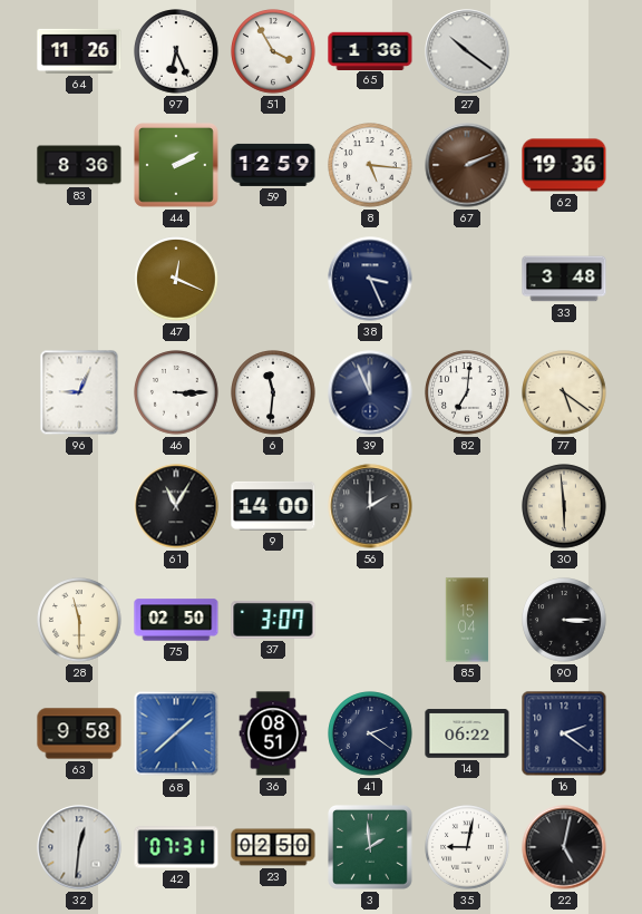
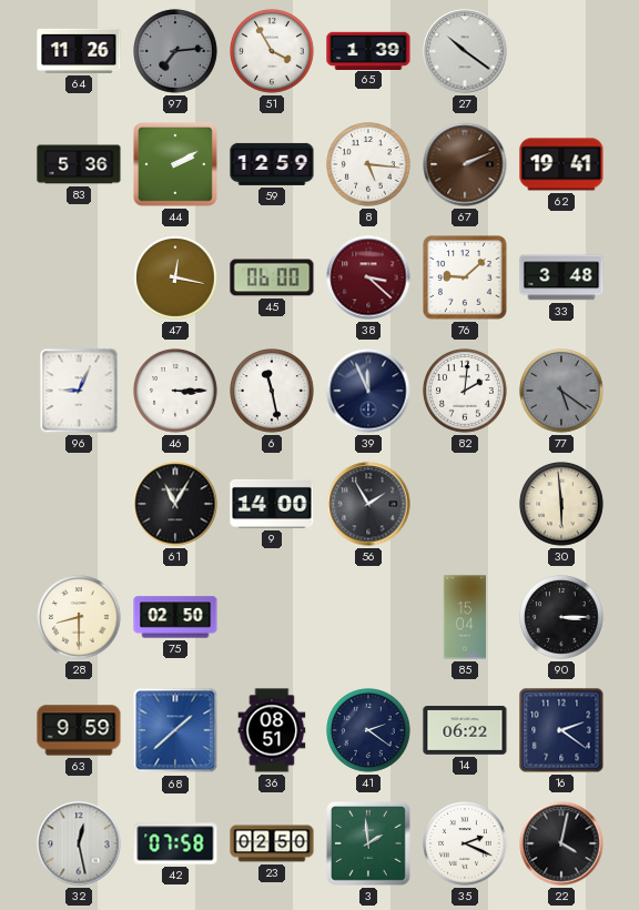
97: 6:26 -> 7:14 (175, 51)
97 dial: white -> grey (175, 51)
65: 1:36 -> 1:39 (368, 50)
83: 8:36 -> 5:36 (79, 164)
62: 19:36 -> 19:41 (561, 164)
47: 12:19 -> 12:17 (175, 277)
45: none -> 06:00 (272, 277)
38: 3:26 -> 3:22 (368, 277)
38 dial: navy -> burgundy (368, 277)
76: none -> 9:08 (465, 277)
6: 11:31 -> 11:28 (272, 391)
82: 7:01 -> 2:01 (465, 391)
77 dial: cream -> grey (561, 391)
56: 2:00 -> 1:55 (368, 504)
28: 11:30 -> 8:30 (79, 617)
37: 3:07 -> none (273, 620)
63: 9:58 -> 9:59 (79, 730)
32: 12:31 -> 12:28 (79, 843)
42: 07:31 -> 07:58 (175, 843)
35: 9:02 -> 2:19 (465, 843)
22: 5:02 -> 4:02 (561, 843)
